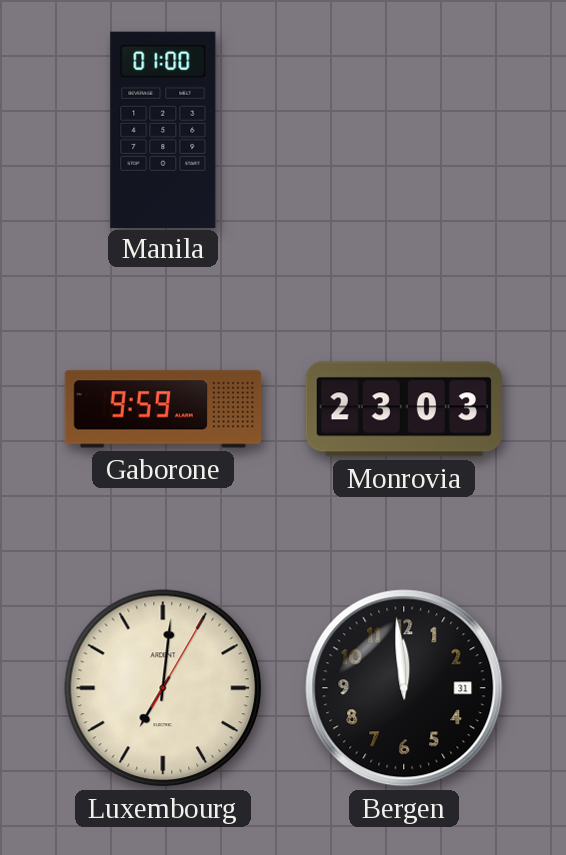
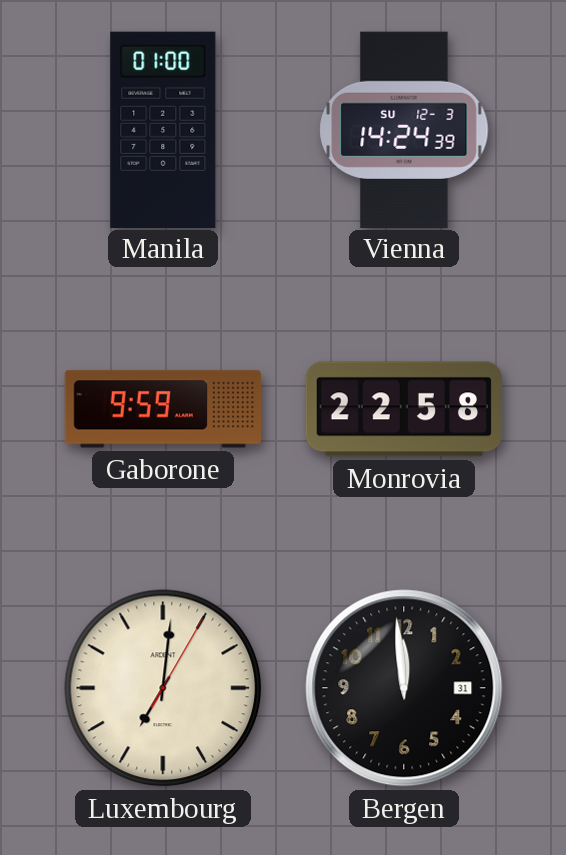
Vienna: none -> 14:24 (404, 129)
Monrovia: 23:03 -> 22:58 (403, 409)
